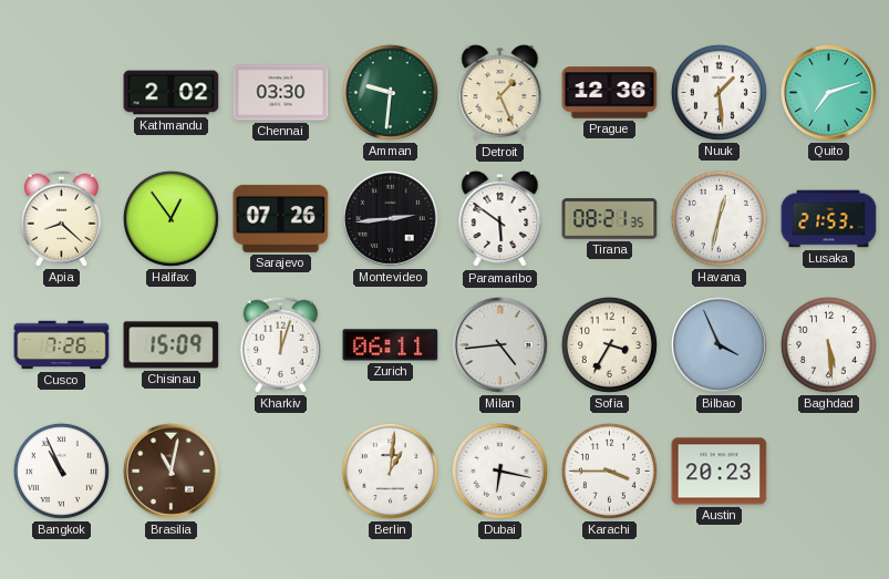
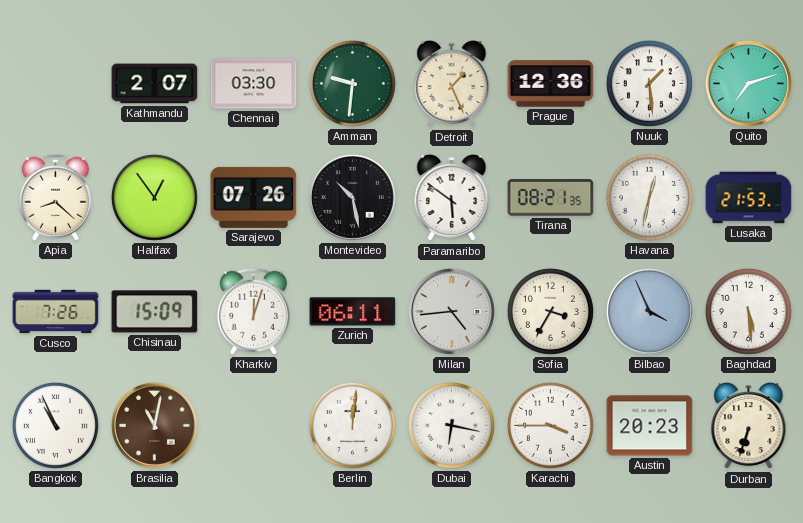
Kathmandu: 2:02 -> 2:07 (155, 84)
Montevideo: 2:44 -> 10:28 (352, 197)
Berlin: 1:01 -> 12:01 (352, 425)
Durban: none -> 6:33 (749, 426)
